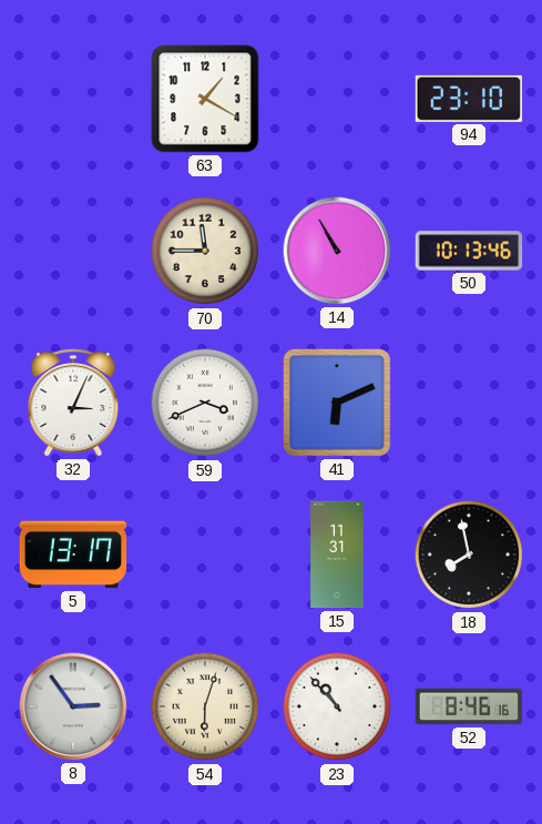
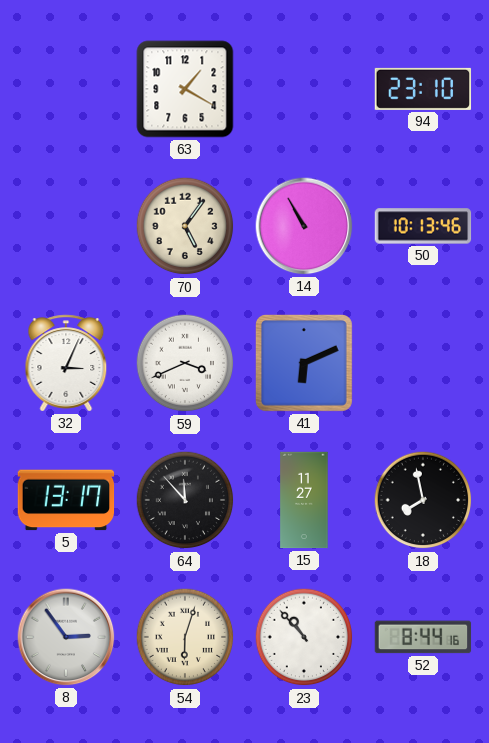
70: 11:45 -> 5:06 (185, 226)
64: none -> 11:53 (185, 500)
15: 11:31 -> 11:27 (304, 500)
52: 8:46 -> 8:44 (423, 637)
